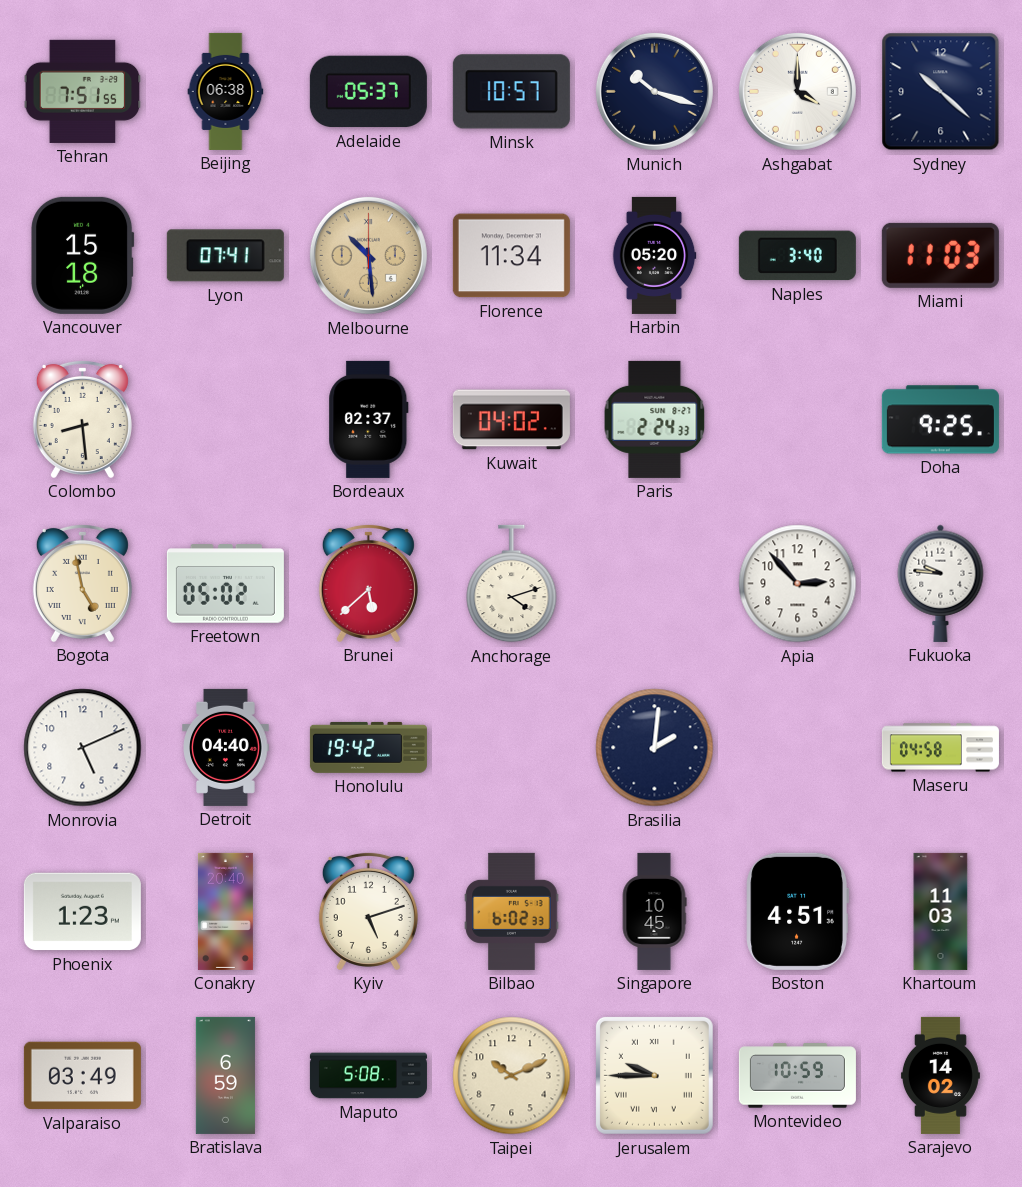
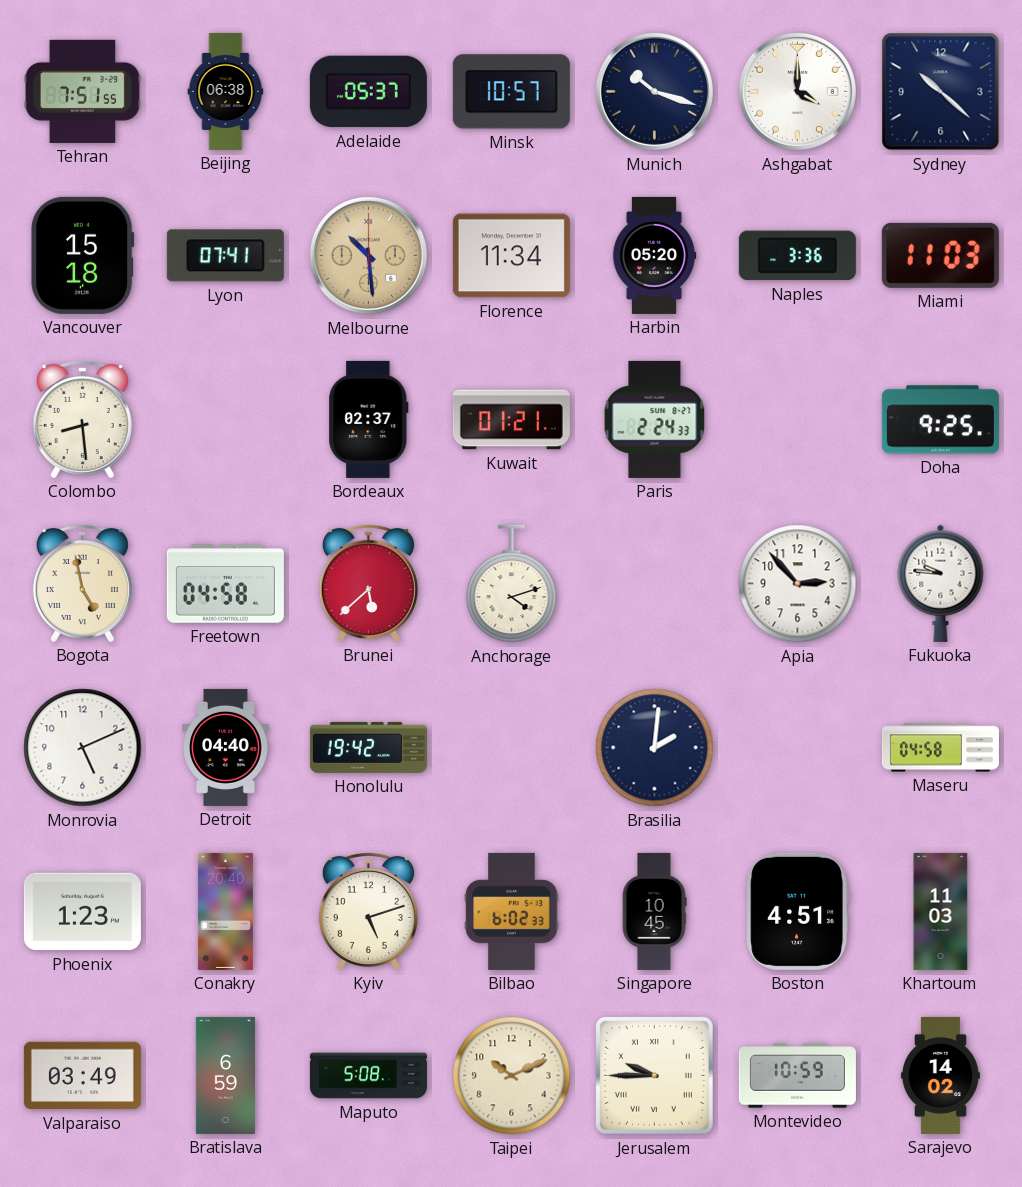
Naples: 3:40 -> 3:36 (797, 256)
Kuwait: 04:02 -> 01:21 (511, 420)
Freetown: 05:02 -> 04:58 (225, 584)
